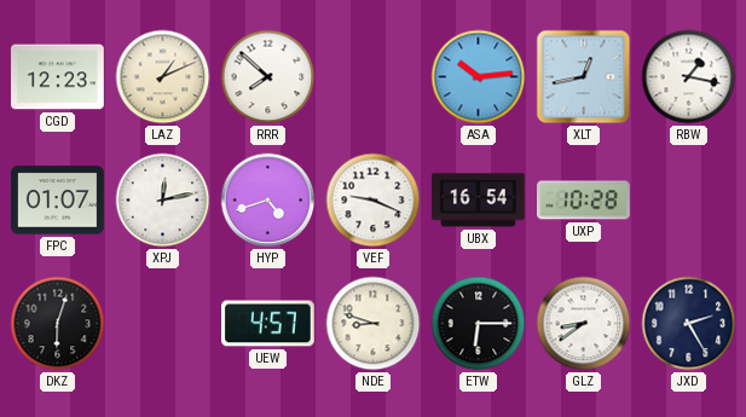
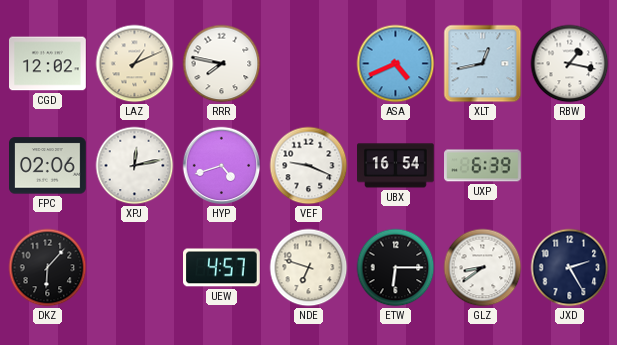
CGD: 12:23 -> 12:02 (48, 64)
RRR: 7:52 -> 7:47 (222, 64)
ASA: 10:14 -> 4:41 (396, 64)
FPC: 01:07 -> 02:06 (48, 166)
UXP: 10:28 -> 6:39 (483, 166)
DKZ: 6:03 -> 6:07 (48, 268)
NDE: 8:48 -> 6:48 (309, 268)
